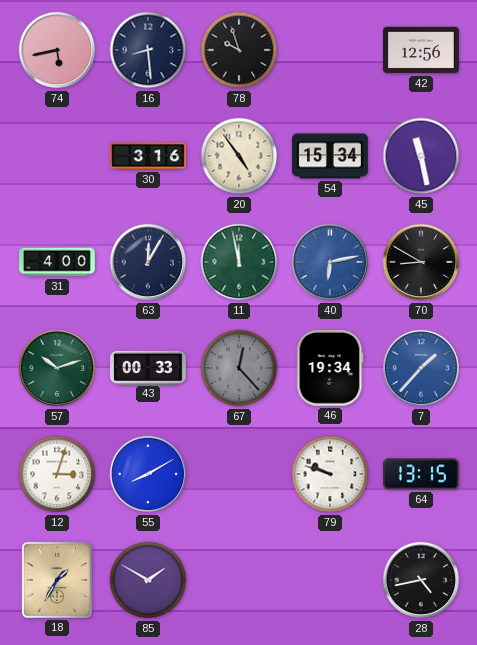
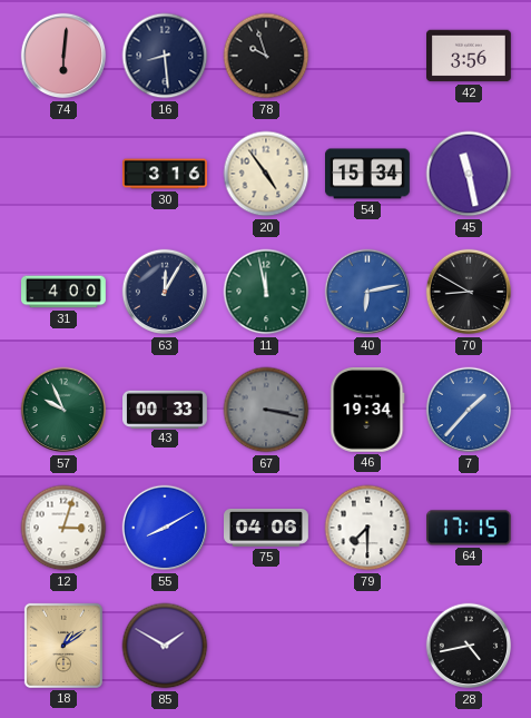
74: 5:43 -> 6:01 (63, 56)
42: 12:56 -> 3:56 (470, 56)
57: 10:12 -> 9:56 (63, 410)
67: 12:23 -> 3:17 (266, 410)
75: none -> 04:06 (267, 529)
79: 9:48 -> 7:30 (367, 528)
64: 13:15 -> 17:15 (470, 528)
18: 1:35 -> 1:09 (63, 646)
